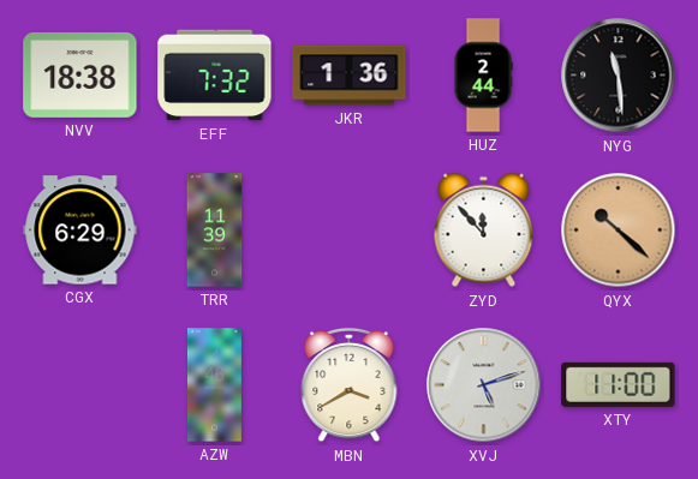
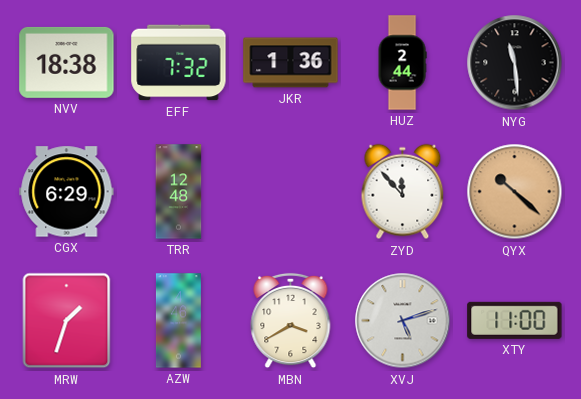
TRR: 11:39 -> 12:48 (179, 192)
MRW: none -> 1:33 (67, 321)
